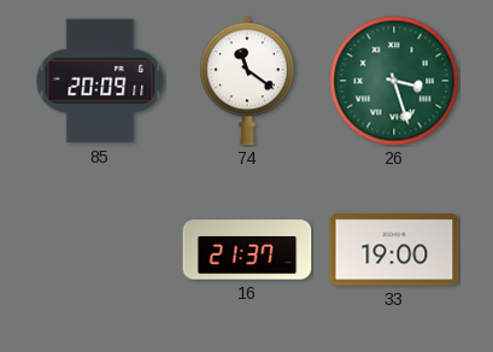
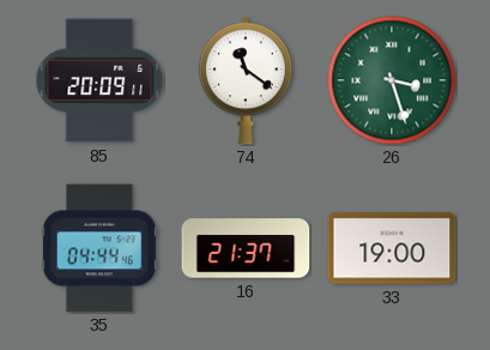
35: none -> 04:44 (99, 248)
